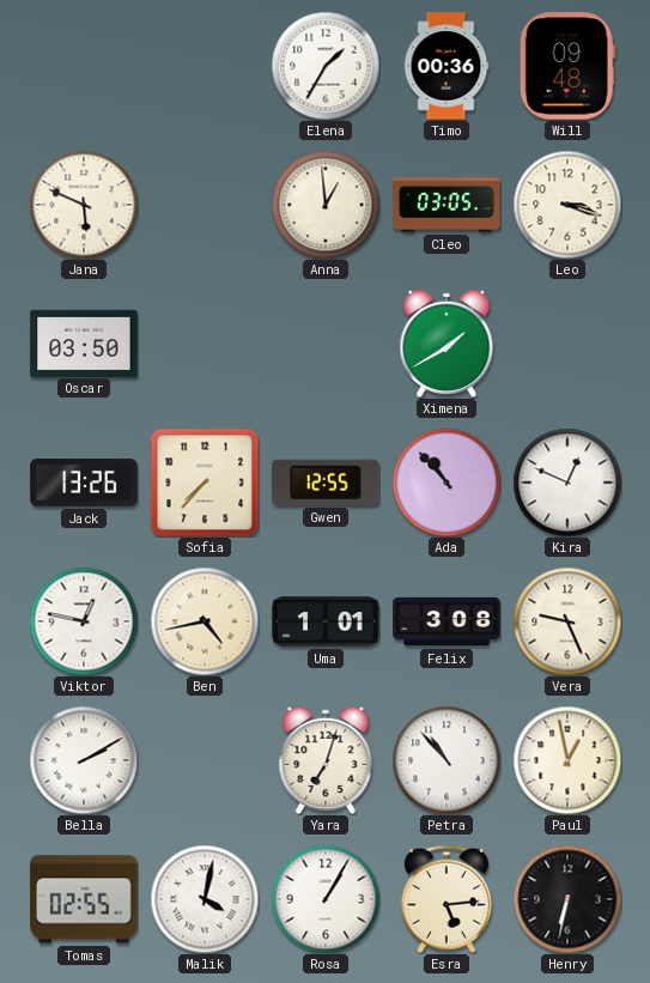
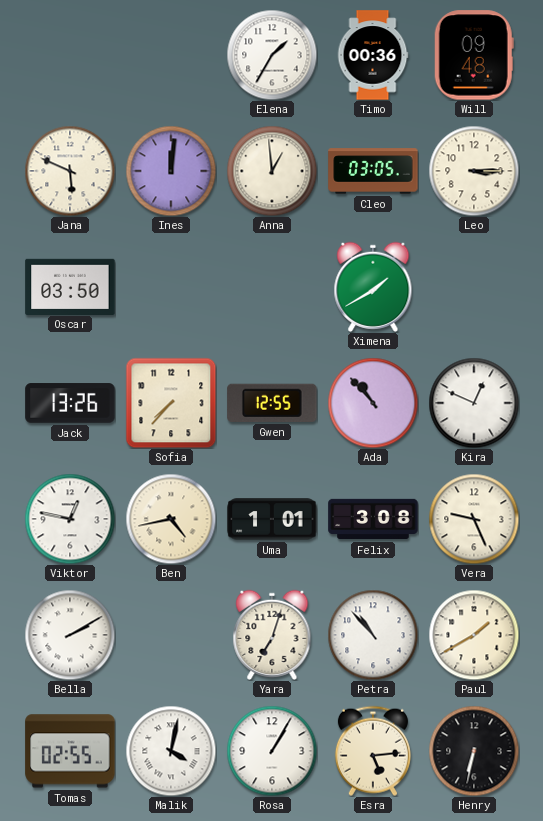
Ines: none -> 12:01 (171, 171)
Leo: 3:18 -> 3:15 (474, 171)
Paul: 12:58 -> 1:40 (474, 635)
